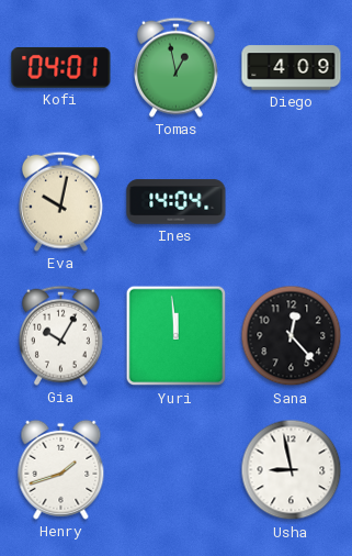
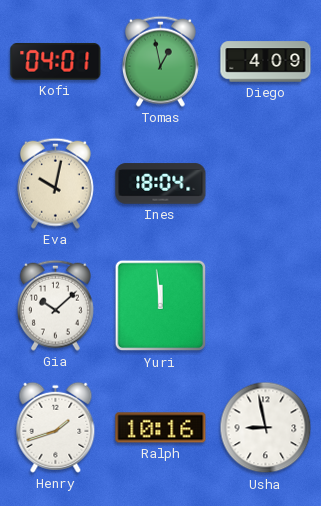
Ines: 14:04 -> 18:04 (161, 184)
Gia: 10:05 -> 10:08 (55, 305)
Sana: 12:23 -> none (292, 336)
Ralph: none -> 10:16 (161, 428)
